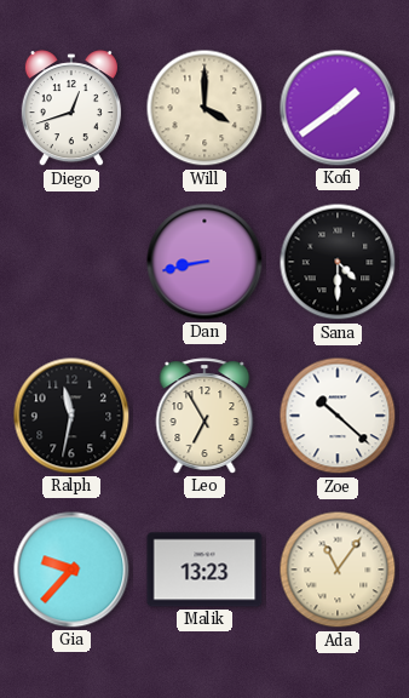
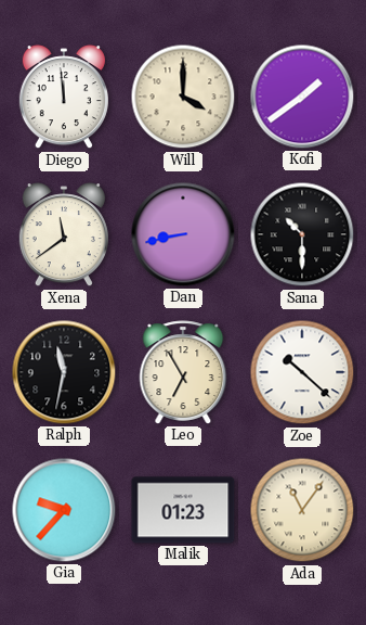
Diego: 12:42 -> 11:59 (64, 98)
Xena: none -> 11:39 (64, 235)
Sana: 4:30 -> 10:30 (302, 234)
Malik: 13:23 -> 01:23 (183, 510)
